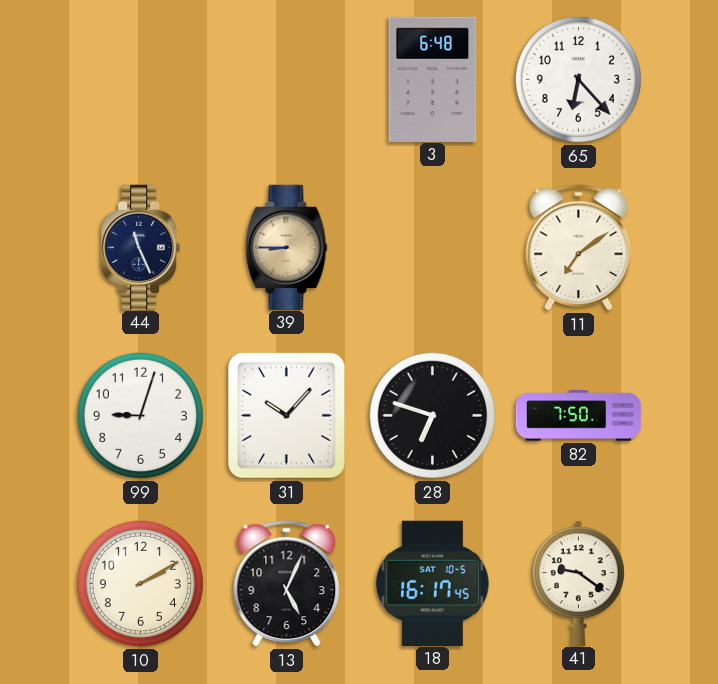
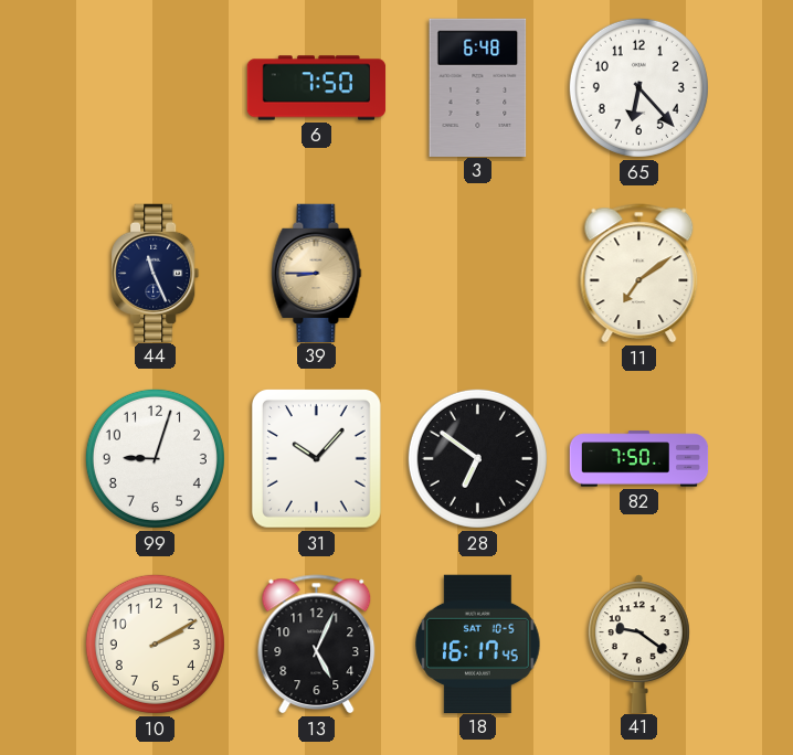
6: none -> 7:50 (317, 88)
28: 6:48 -> 6:51 (477, 458)
